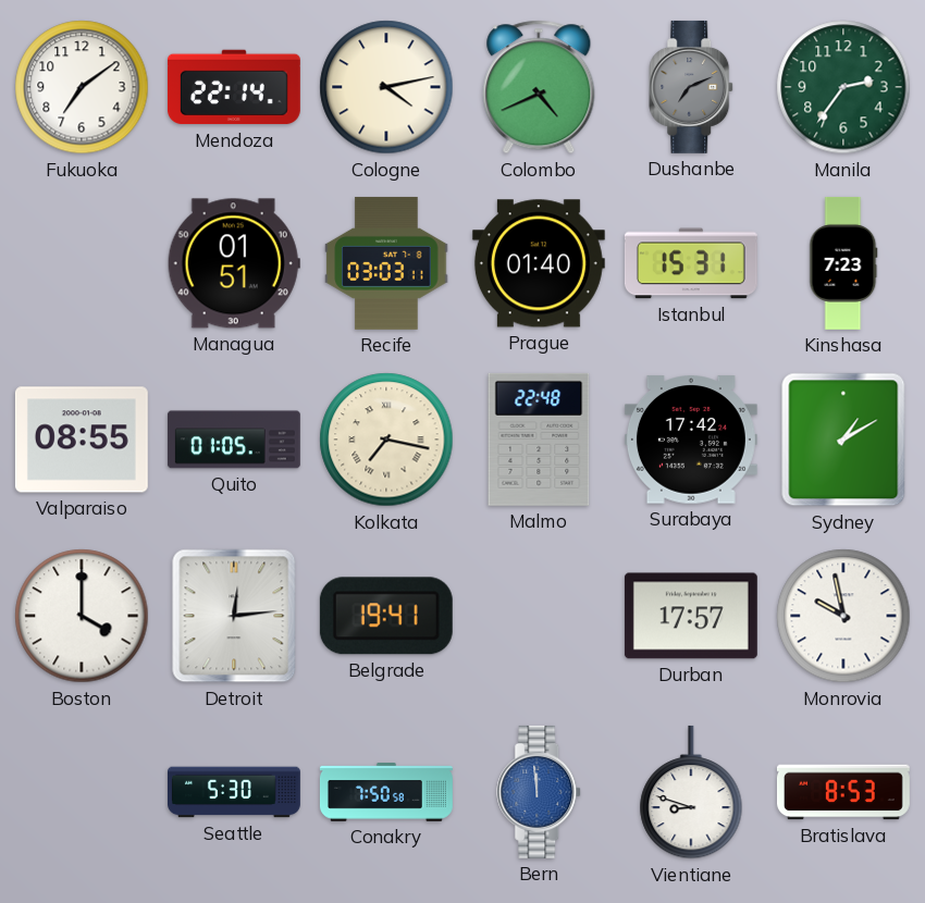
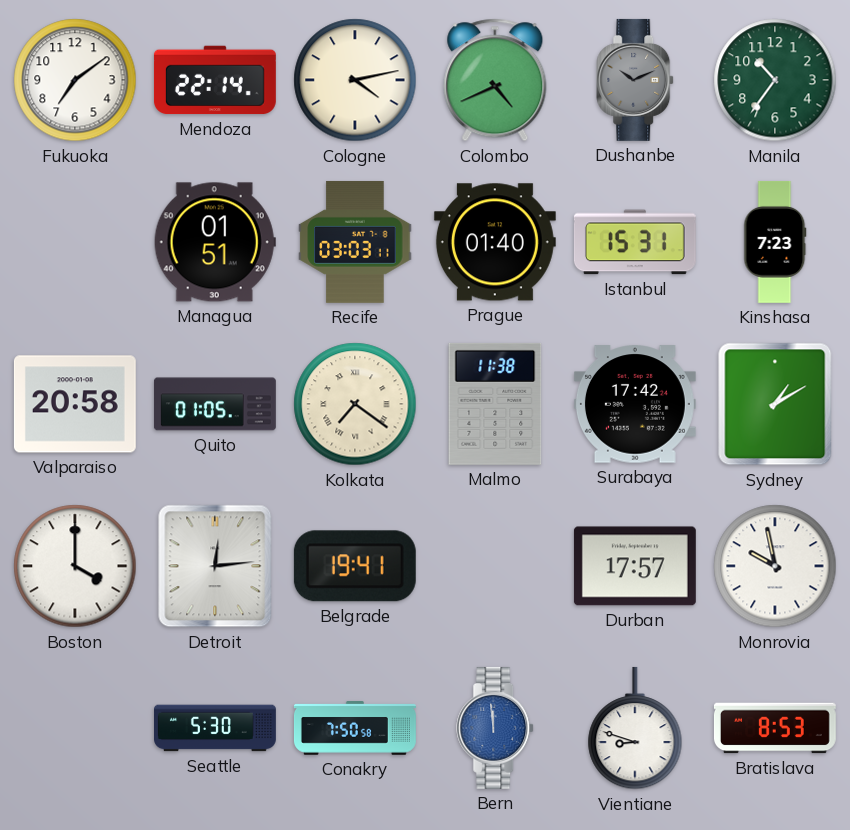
Dushanbe: 7:11 -> 10:11 (636, 80)
Manila: 2:36 -> 10:36 (775, 80)
Valparaiso: 08:55 -> 20:58 (75, 404)
Kolkata: 7:17 -> 7:21 (355, 404)
Malmo: 22:48 -> 11:38 (495, 404)
